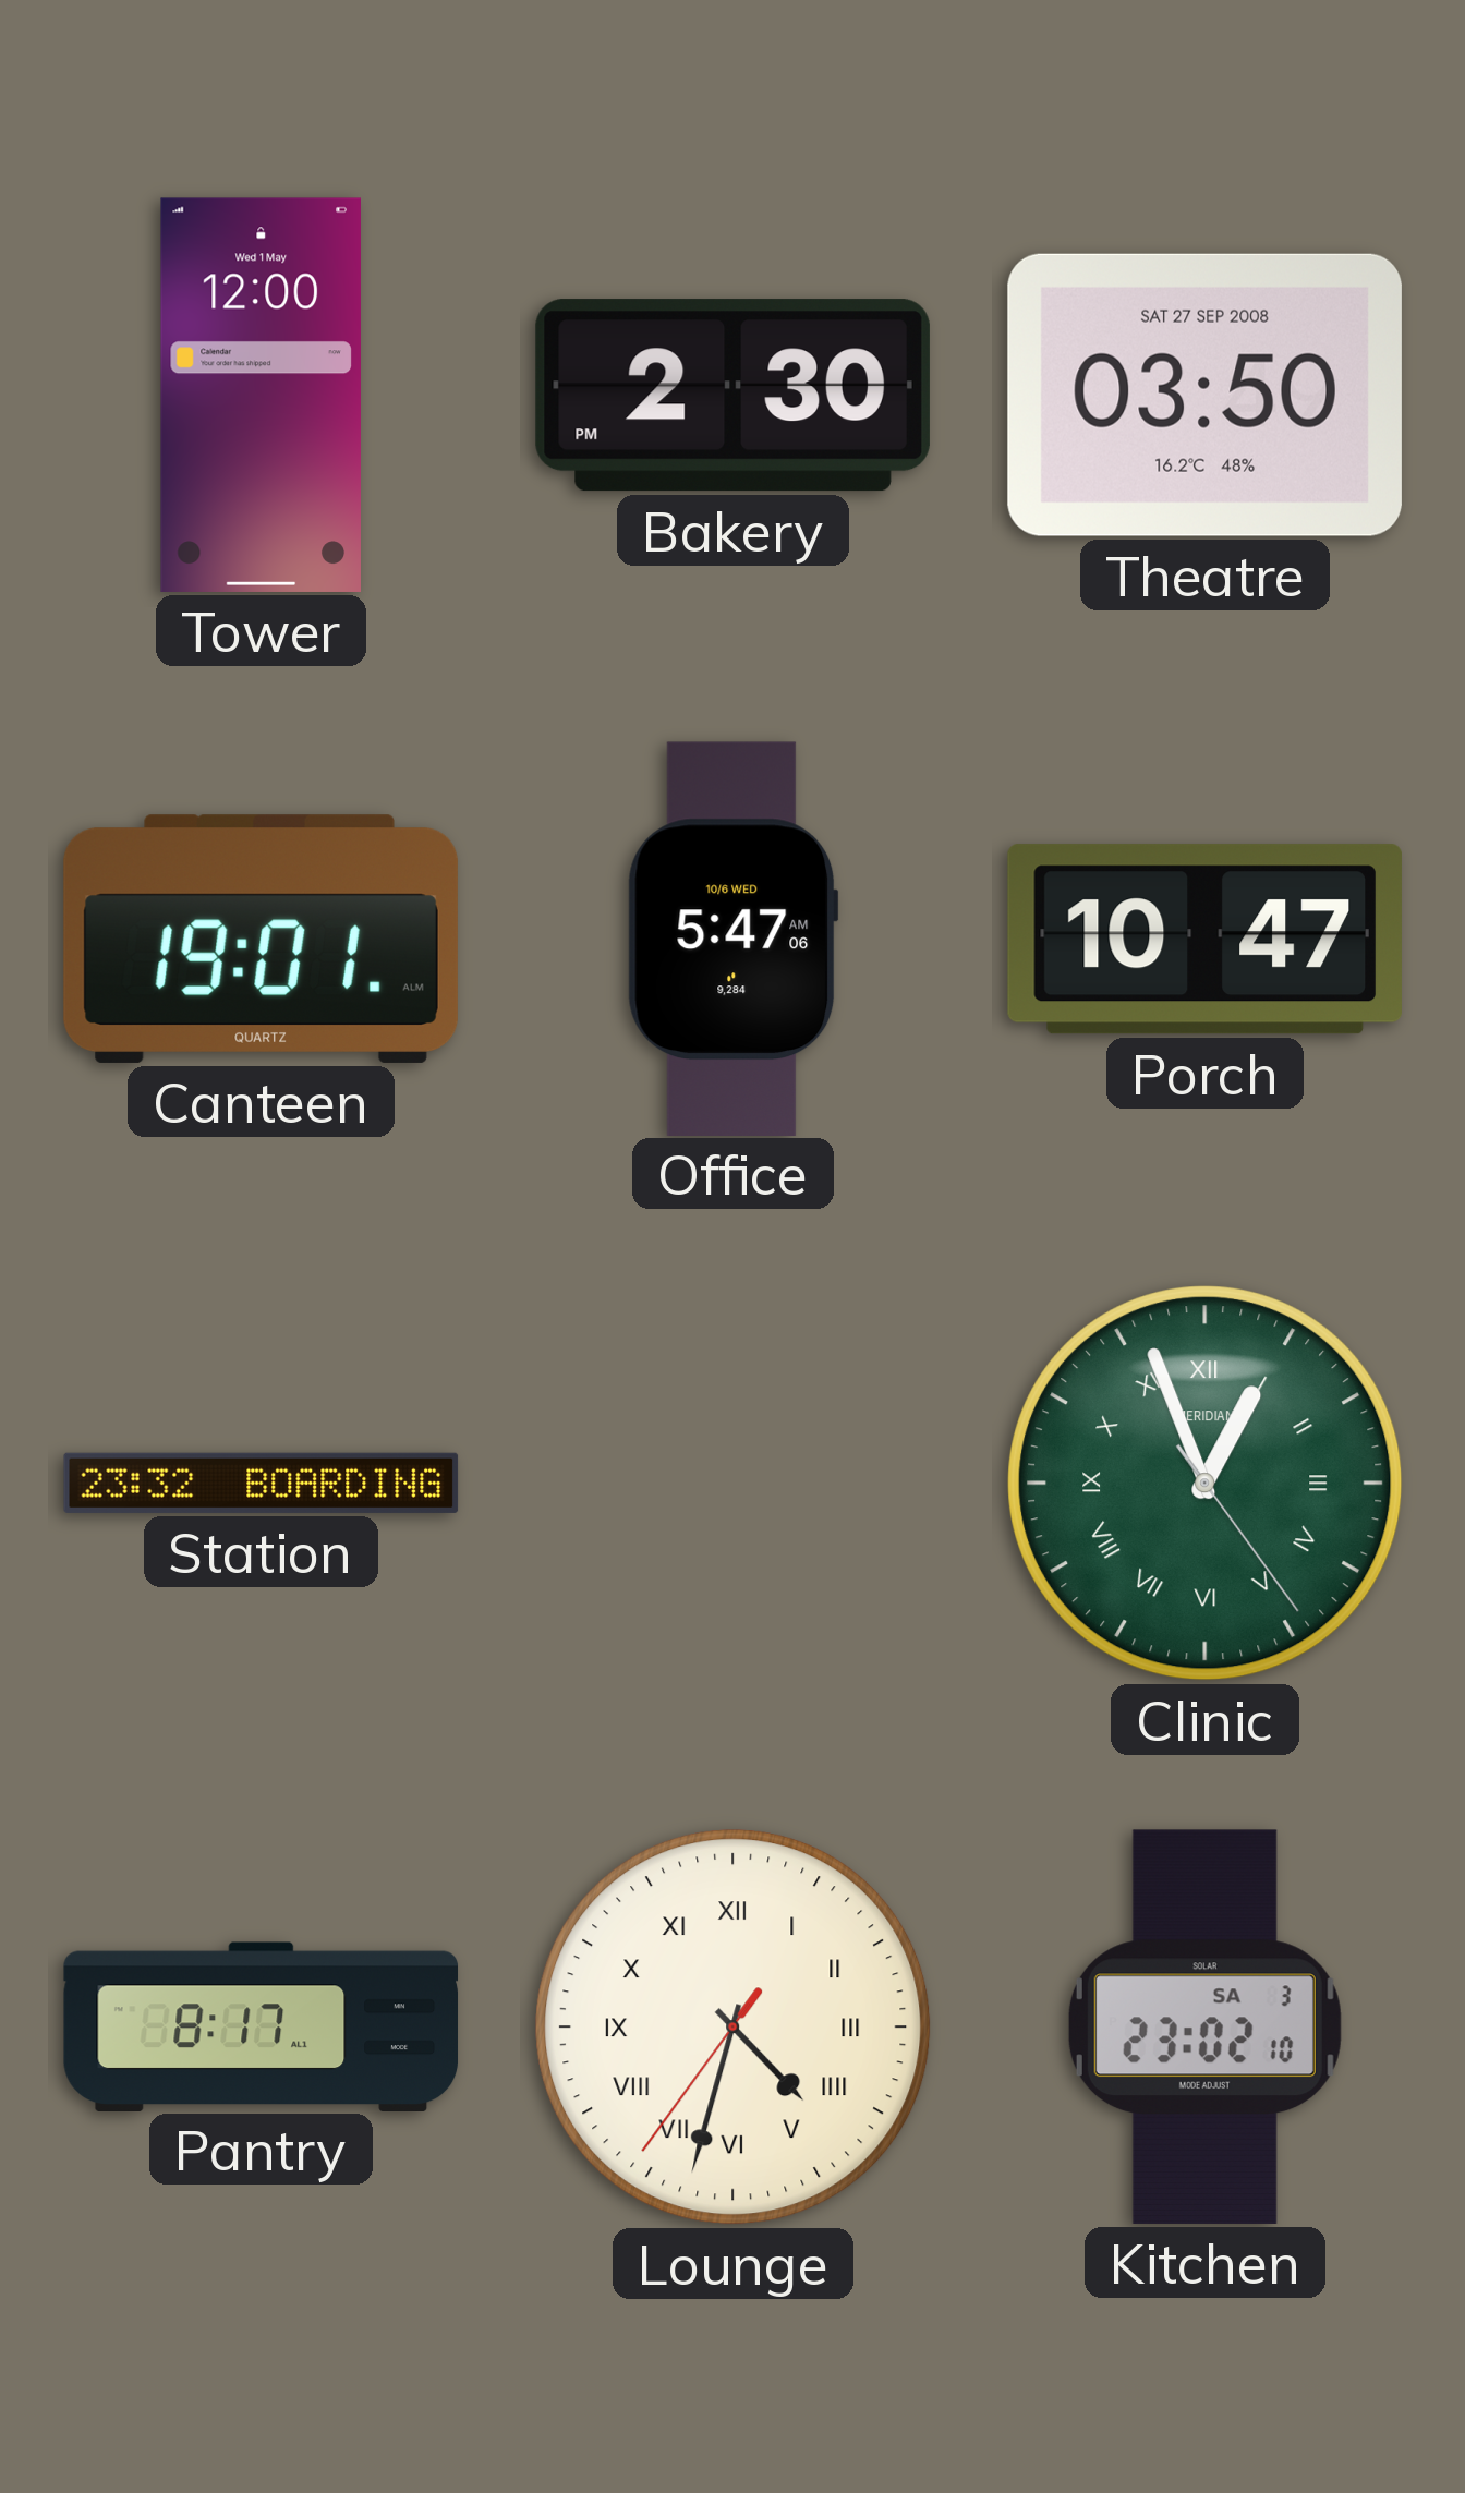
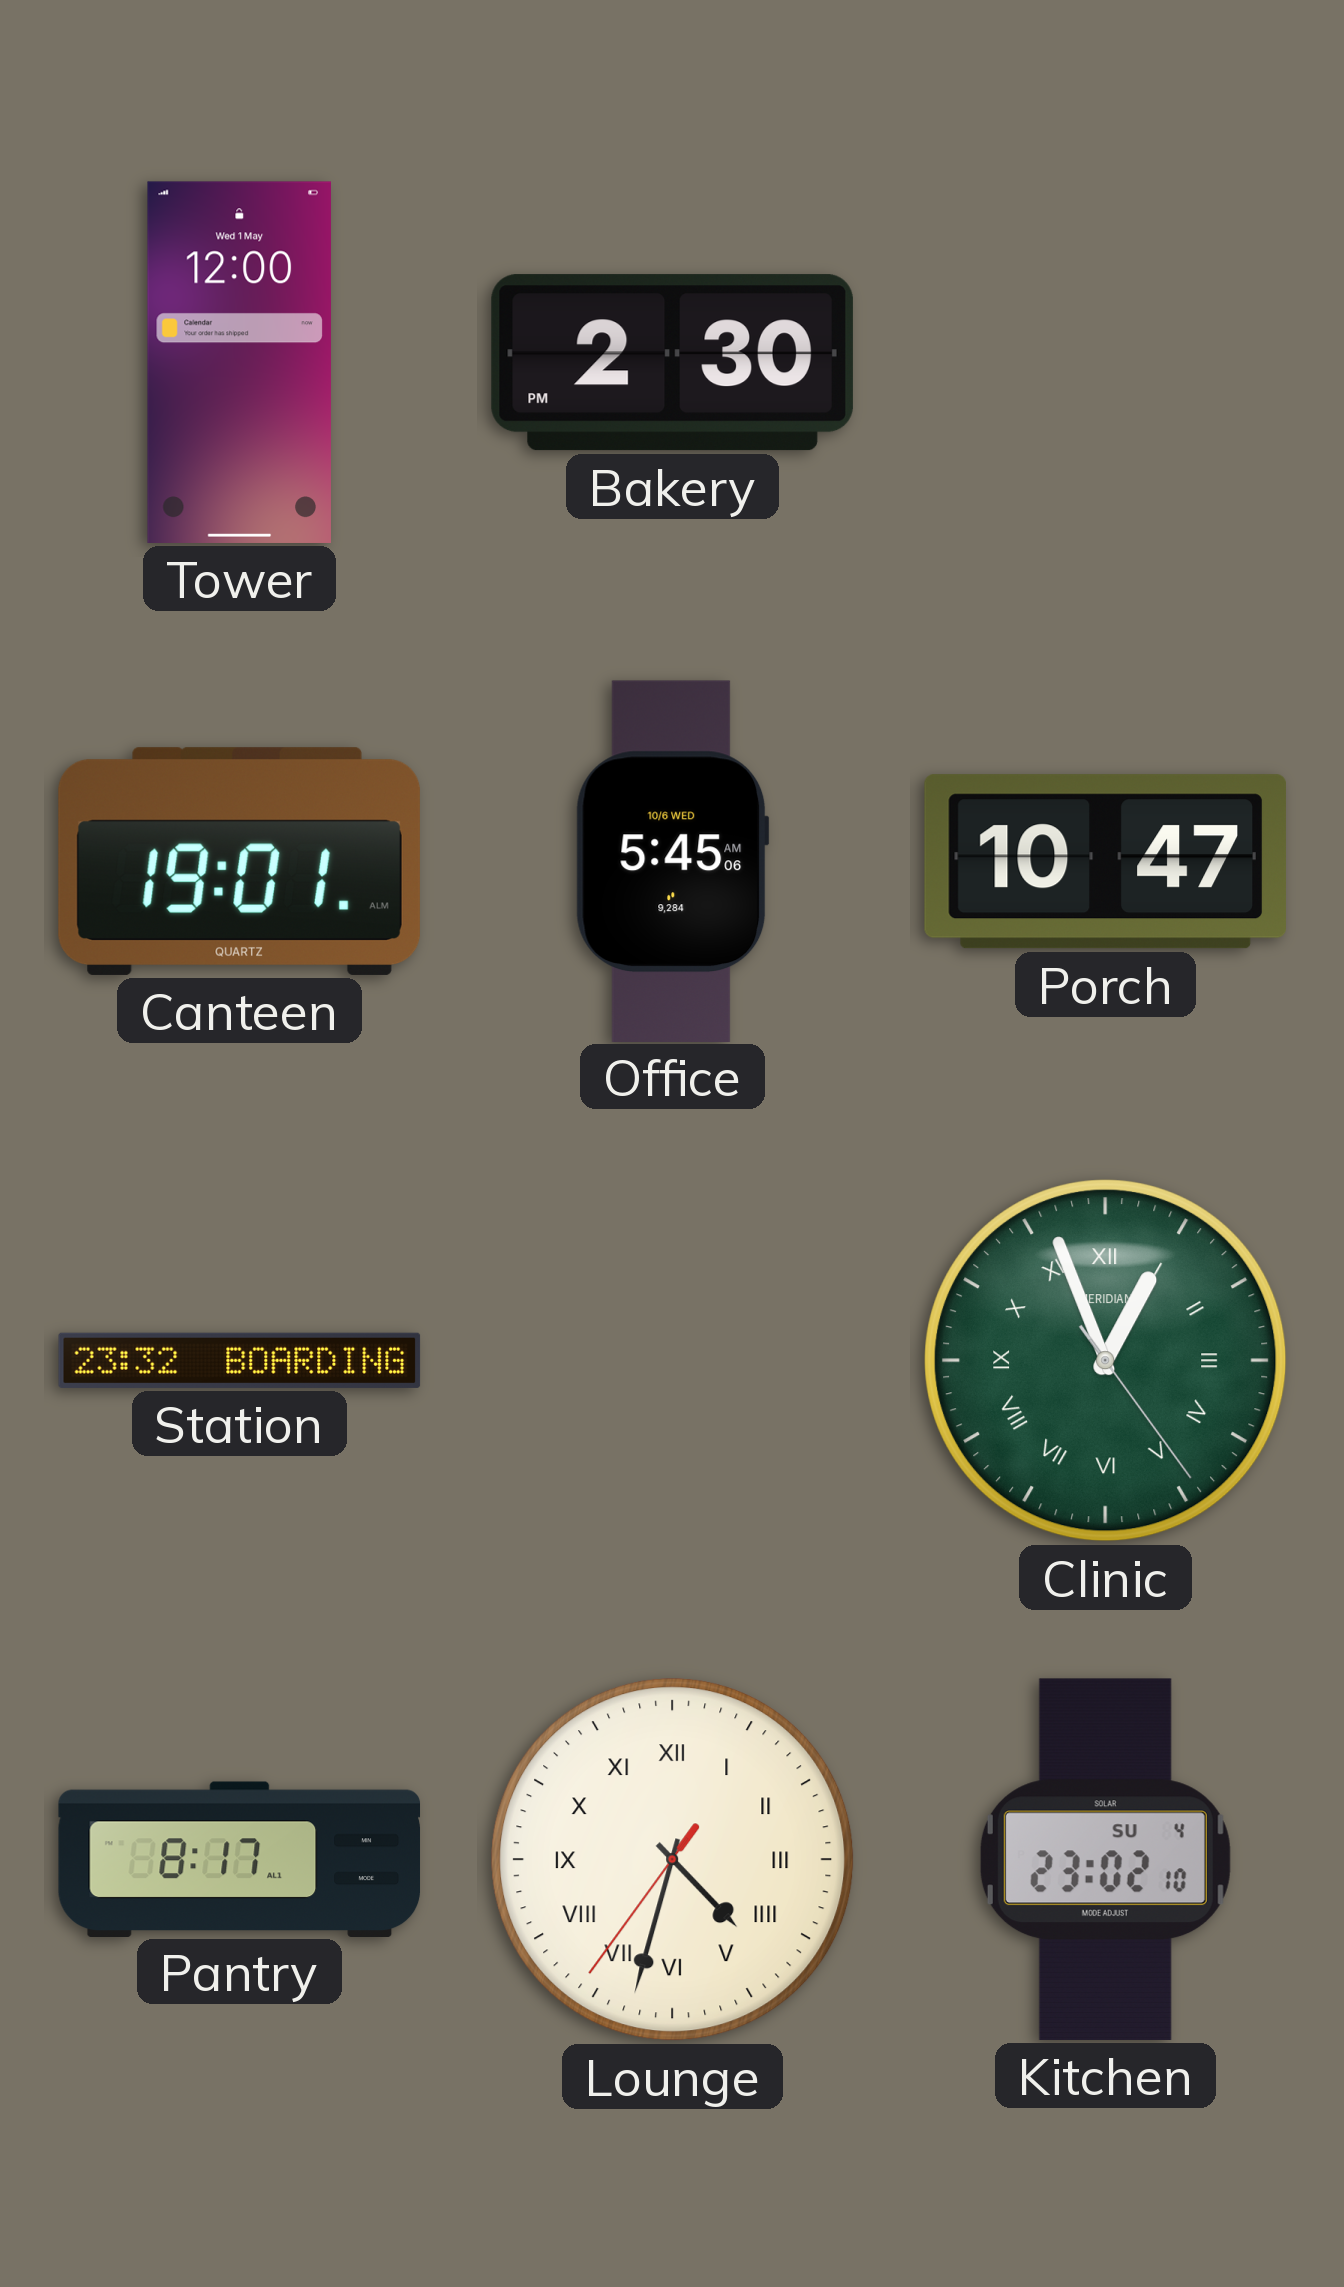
Theatre: 03:50 -> none (1204, 395)
Office: 5:47 -> 5:45 (672, 861)
Kitchen date: SA 3 -> SU 4 (1105, 1859)
